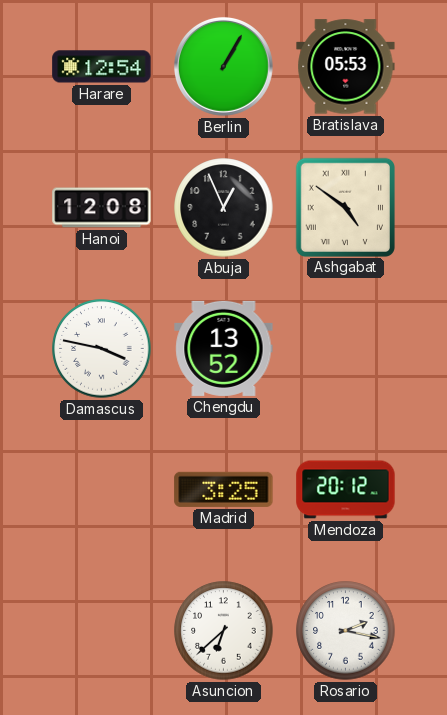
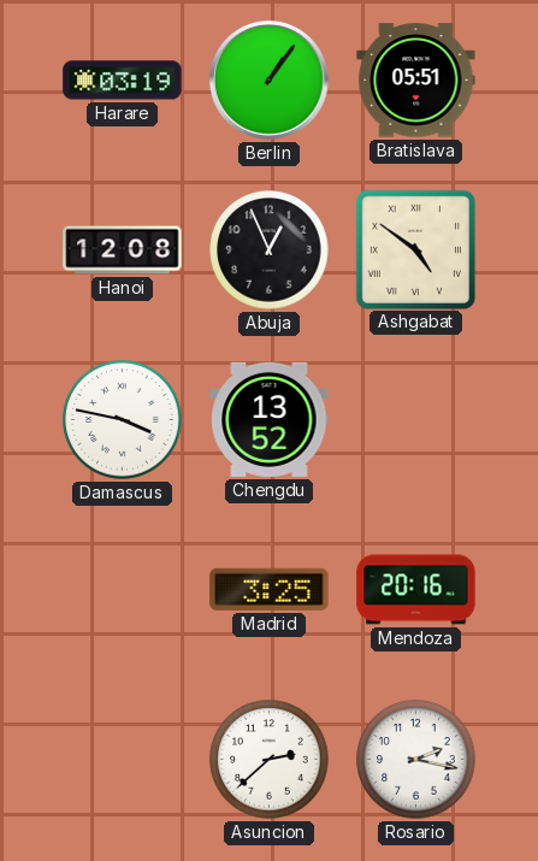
Harare: 12:54 -> 03:19 (123, 81)
Berlin: 1:05 -> 1:06 (268, 79)
Bratislava: 05:53 -> 05:51 (416, 81)
Mendoza: 20:12 -> 20:16 (416, 590)
Asuncion: 6:38 -> 2:38 (270, 760)
